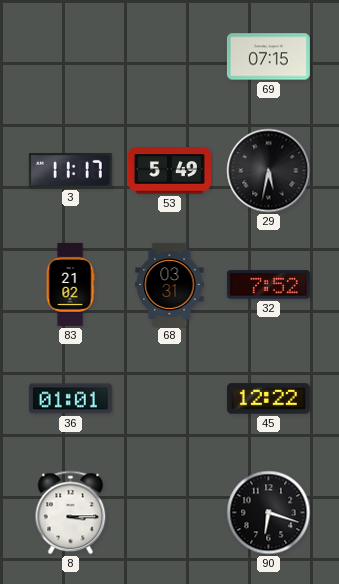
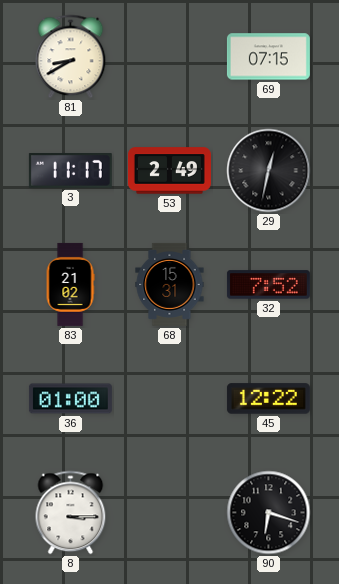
81: none -> 8:40 (71, 57)
53: 5:49 -> 2:49 (169, 171)
29: 5:32 -> 12:32 (269, 171)
68: 03:31 -> 15:31 (170, 284)
36: 01:01 -> 01:00 (70, 399)
